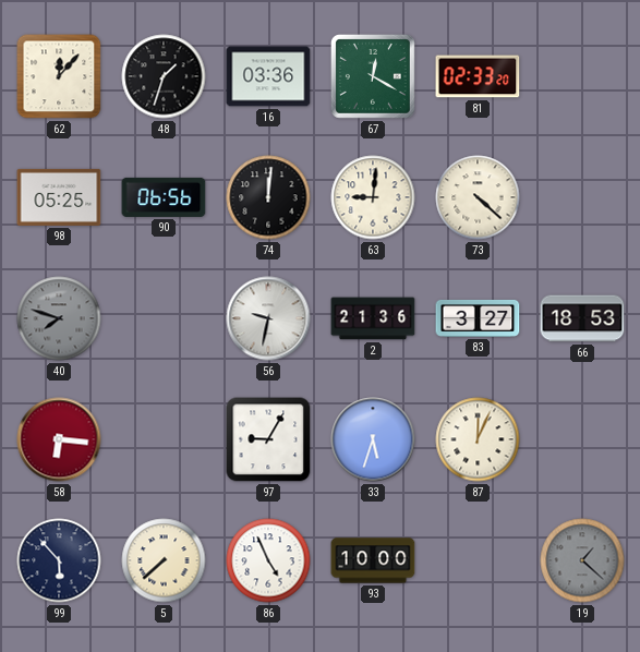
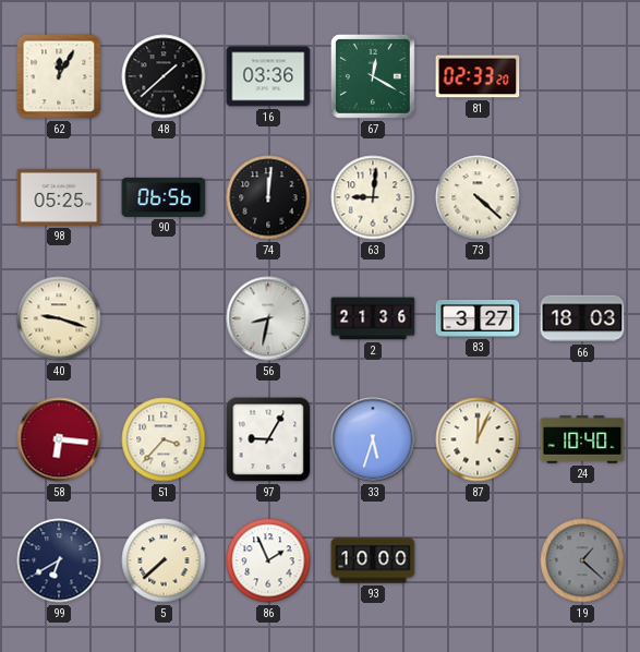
62: 12:07 -> 12:05 (59, 76)
48: 1:33 -> 1:38 (164, 76)
40: 7:48 -> 9:18 (59, 318)
40 dial: grey -> cream (59, 318)
56: 9:32 -> 8:32 (268, 318)
66: 18:53 -> 18:03 (582, 318)
51: none -> 3:37 (164, 439)
24: none -> 10:40 (582, 439)
99: 5:53 -> 6:40 (59, 560)
86: 4:56 -> 1:56 (268, 560)
